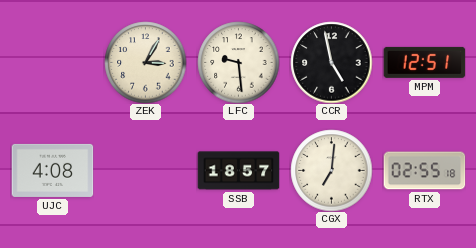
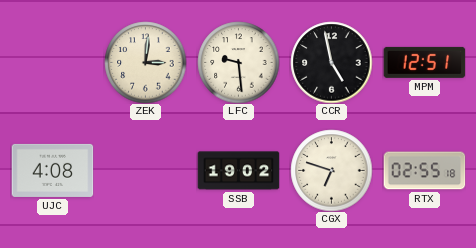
ZEK: 3:05 -> 3:01 (145, 62)
SSB: 18:57 -> 19:02 (238, 171)
CGX: 7:01 -> 6:48 (331, 170)
